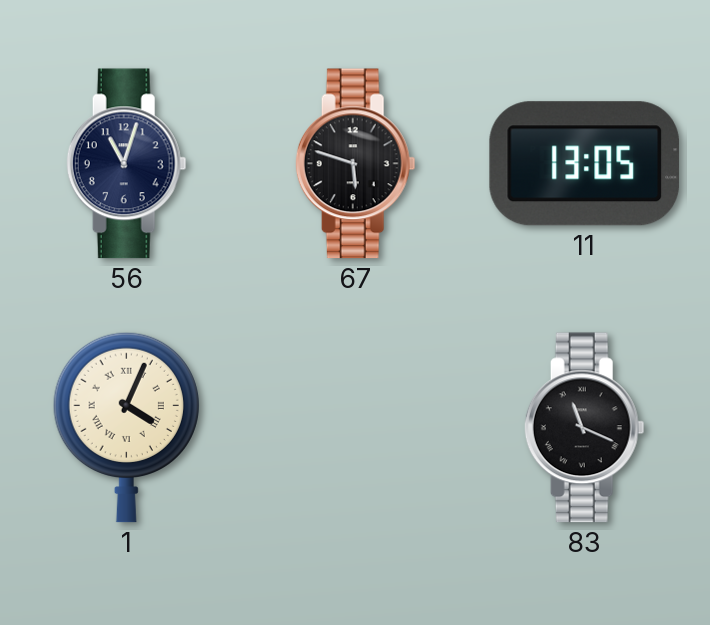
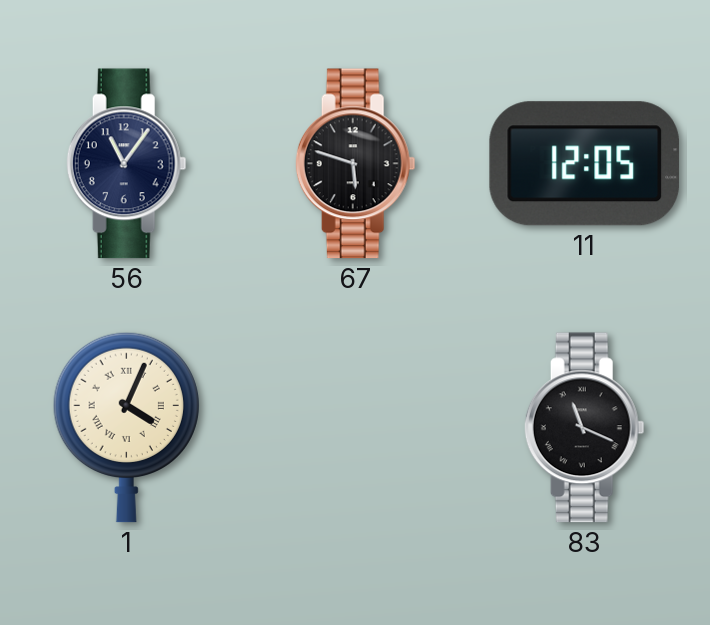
56: 11:03 -> 11:06 (126, 164)
11: 13:05 -> 12:05 (585, 164)
